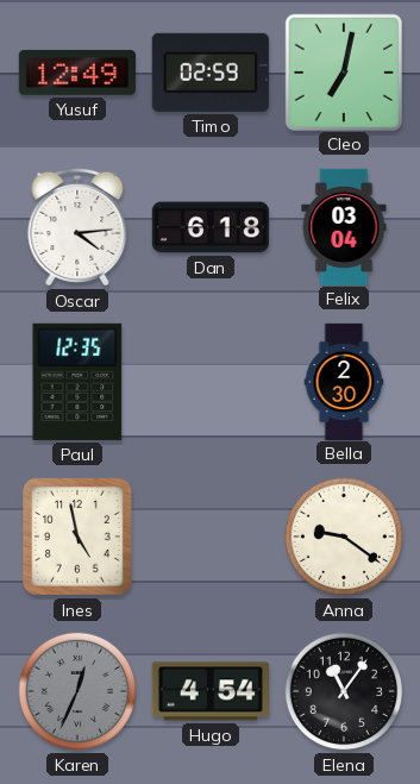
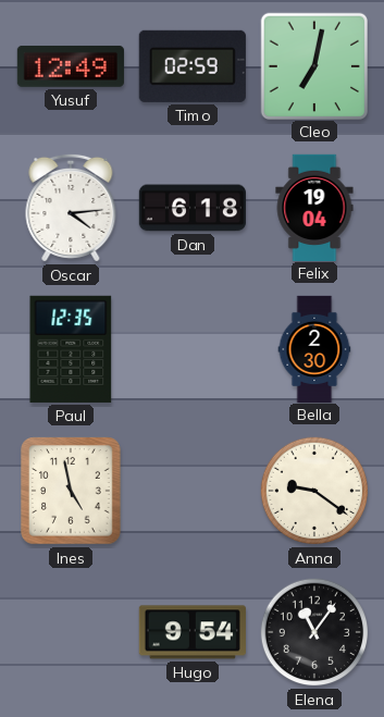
Felix: 03:04 -> 19:04 (314, 207)
Karen: 12:34 -> none (77, 691)
Hugo: 4:54 -> 9:54 (193, 632)
